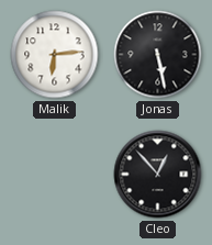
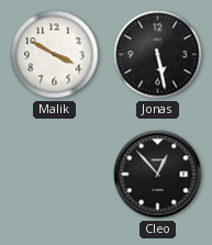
Malik: 6:14 -> 3:50 (55, 55)
